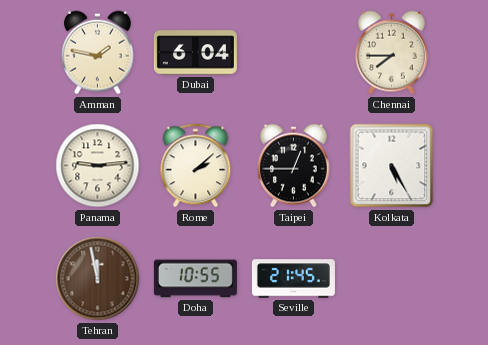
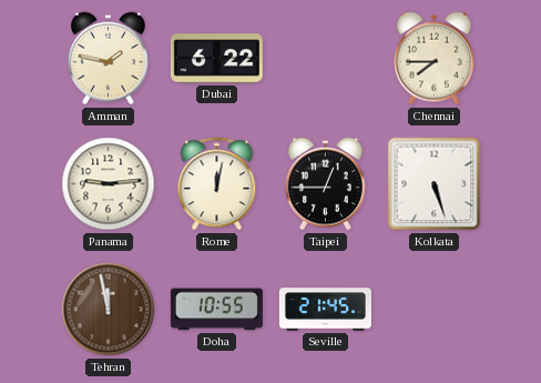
Dubai: 6:04 -> 6:22 (216, 59)
Rome: 2:08 -> 12:02 (217, 184)
Kolkata: 5:25 -> 5:27 (435, 184)
